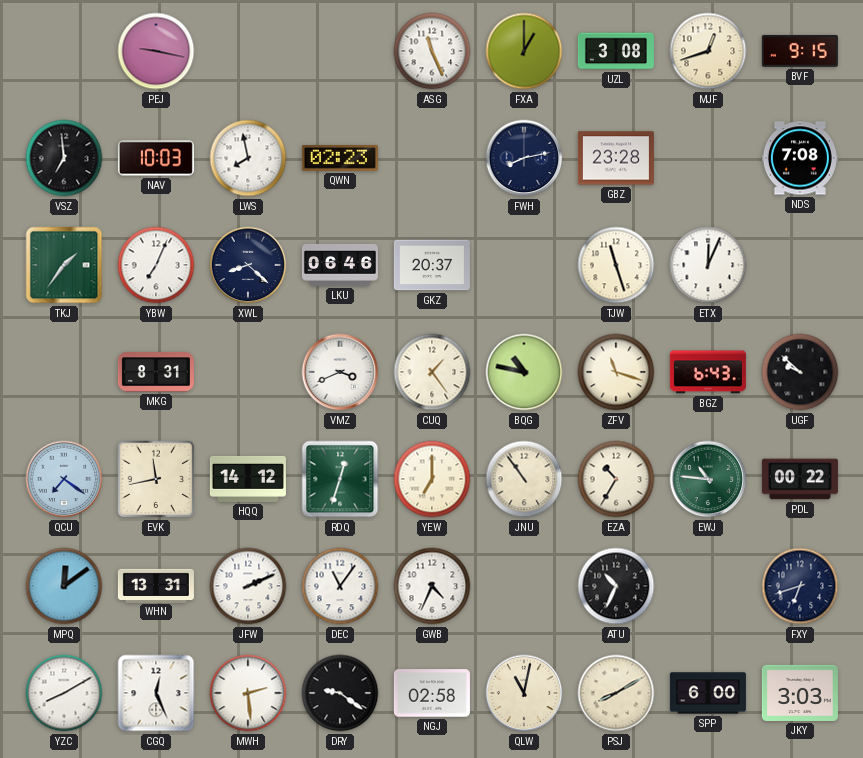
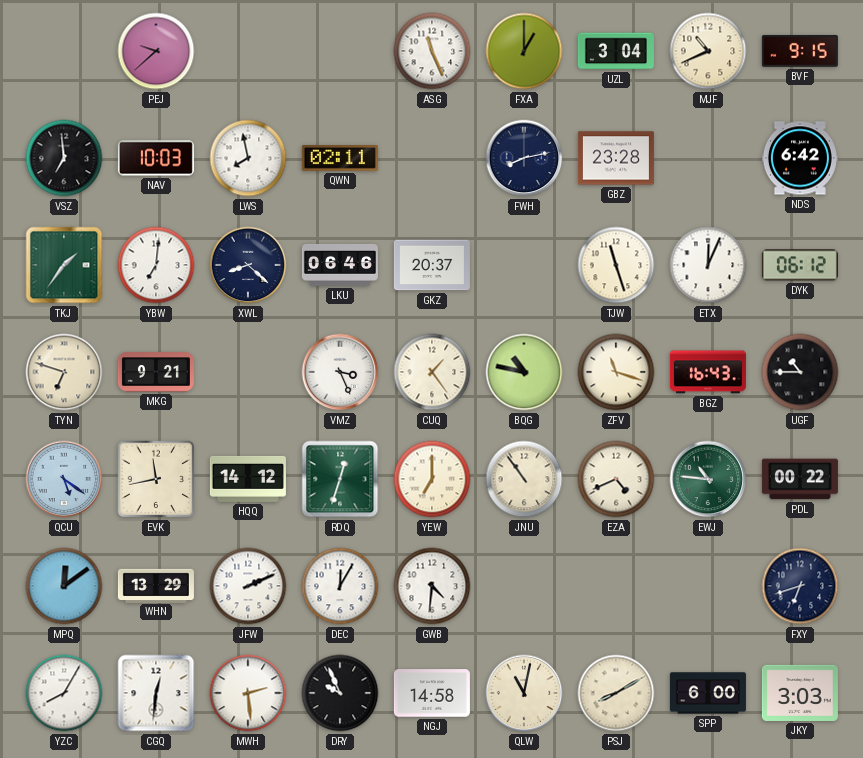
PEJ: 9:17 -> 9:38 (156, 51)
UZL: 3:08 -> 3:04 (616, 51)
MJF: 12:42 -> 10:41 (708, 51)
QWN: 02:23 -> 02:11 (340, 159)
NDS: 7:08 -> 6:42 (800, 158)
YBW: 7:04 -> 7:01 (156, 265)
DYK: none -> 06:12 (800, 265)
TYN: none -> 6:48 (64, 372)
MKG: 8:31 -> 9:21 (156, 372)
VMZ: 3:41 -> 3:26 (340, 372)
BGZ: 6:43 -> 16:43 (708, 372)
UGF: 9:52 -> 10:45 (800, 372)
QCU: 7:21 -> 5:21 (64, 479)
EZA: 10:35 -> 4:41 (616, 479)
WHN: 13:31 -> 13:29 (156, 585)
DEC: 11:06 -> 12:05 (340, 586)
GWB: 4:34 -> 4:31 (432, 586)
ATU: 10:34 -> none (616, 586)
YZC: 8:10 -> 8:05 (64, 693)
CGQ: 12:26 -> 12:31 (156, 693)
DRY: 9:21 -> 9:56 (340, 693)
NGJ: 02:58 -> 14:58 (432, 693)
